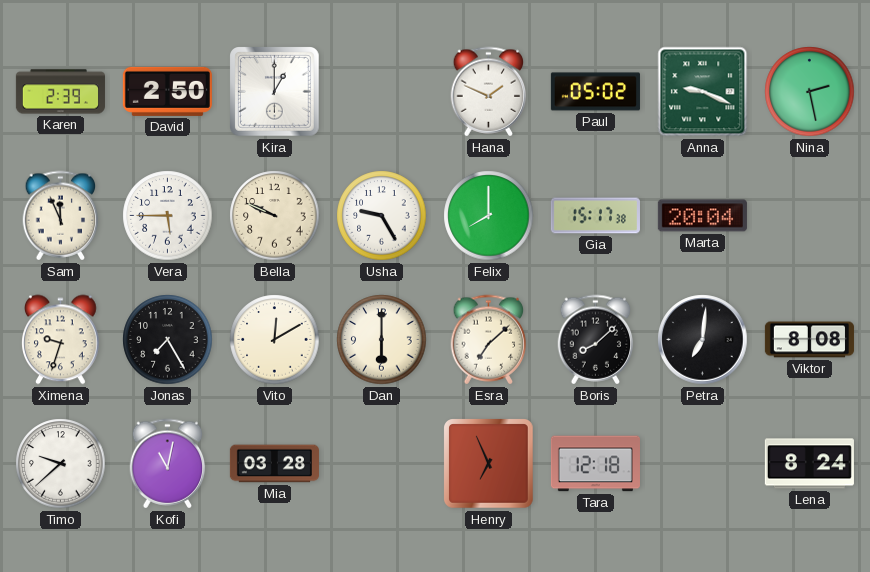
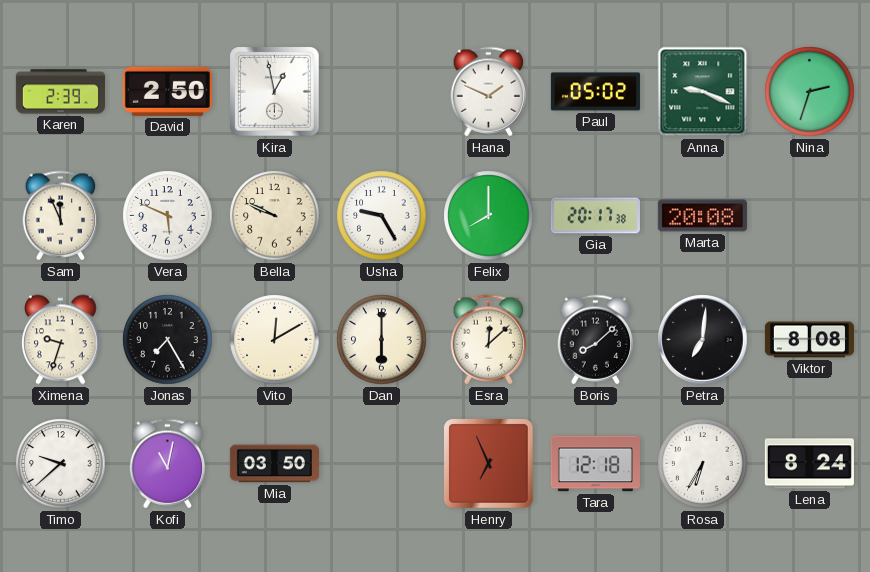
Kira: 1:00 -> 12:58 (275, 92)
Nina: 2:28 -> 2:33 (810, 92)
Vera: 5:45 -> 5:49 (168, 216)
Gia: 15:17 -> 20:17 (595, 216)
Marta: 20:04 -> 20:08 (702, 216)
Esra: 7:08 -> 12:08 (489, 340)
Mia: 03:28 -> 03:50 (274, 464)
Rosa: none -> 6:35 (703, 464)
